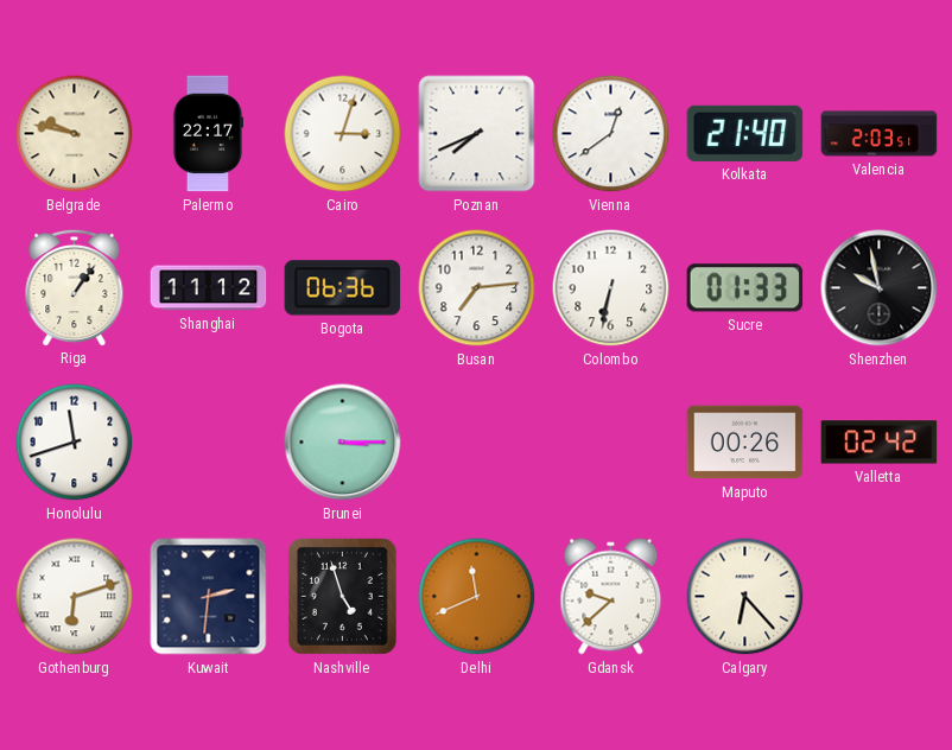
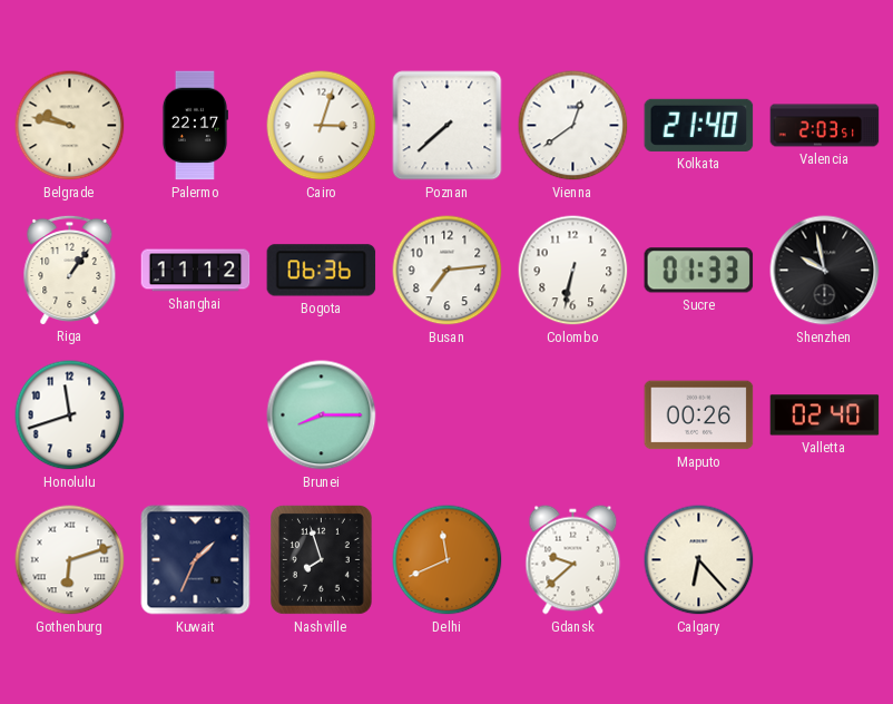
Poznan: 7:41 -> 7:38 (448, 126)
Brunei: 3:15 -> 8:15 (322, 415)
Valletta: 02:42 -> 02:40 (825, 415)
Kuwait: 2:31 -> 1:34 (196, 560)
Nashville: 4:57 -> 7:57 (321, 559)
